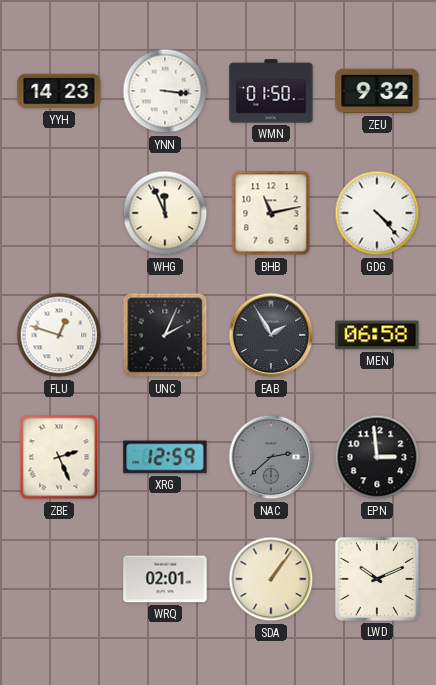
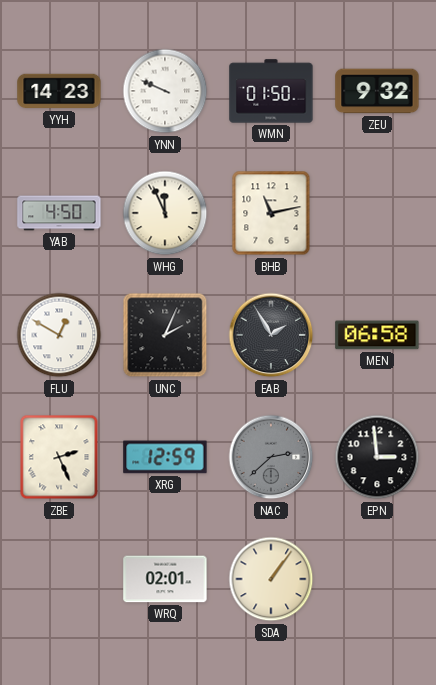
YNN: 3:16 -> 9:49 (165, 91)
YAB: none -> 4:50 (59, 213)
GDG: 4:23 -> none (377, 213)
FLU: 12:48 -> 12:50 (59, 335)
LWD: 10:11 -> none (377, 579)
